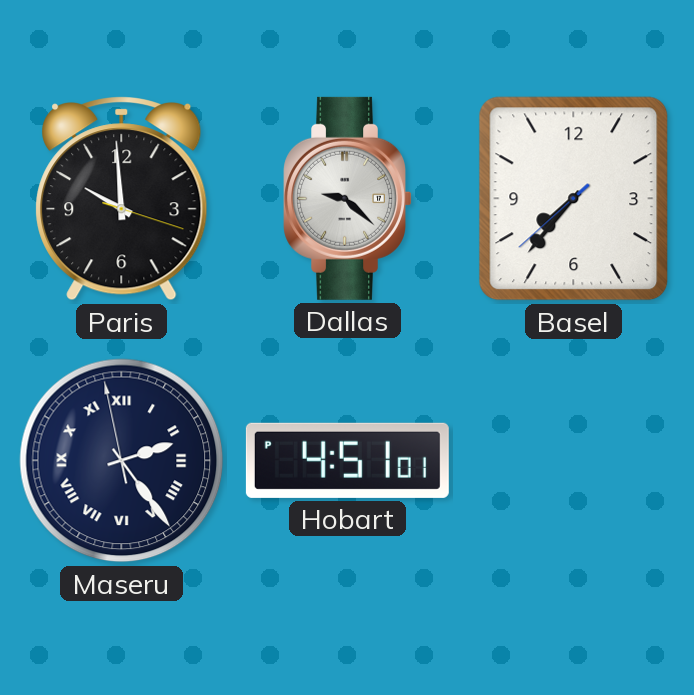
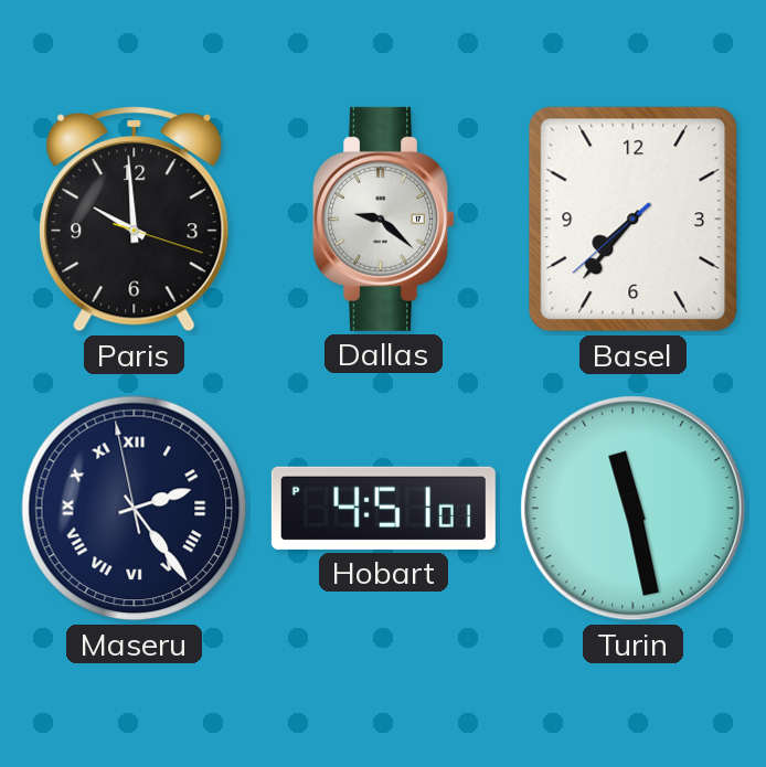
Turin: none -> 11:28 (634, 509)
